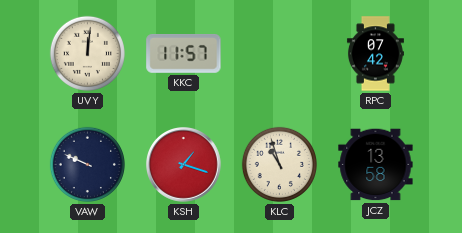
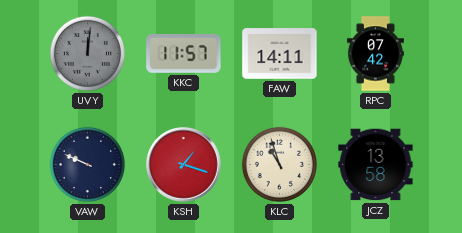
UVY dial: cream -> grey (87, 53)
FAW: none -> 14:11 (280, 54)
